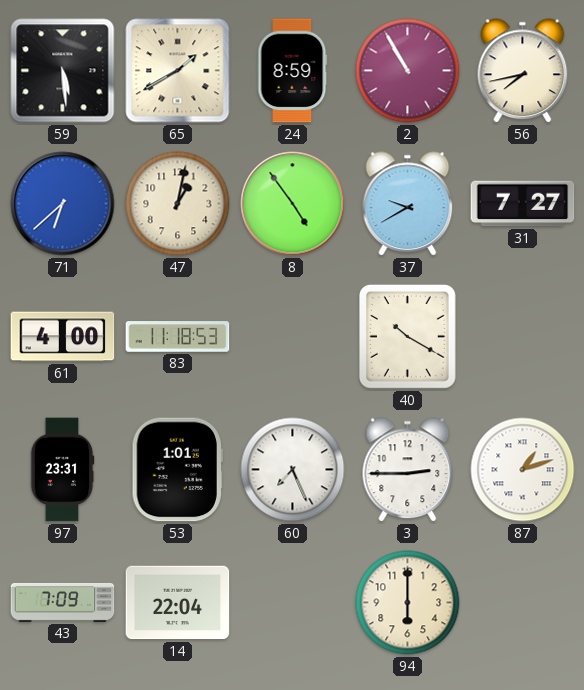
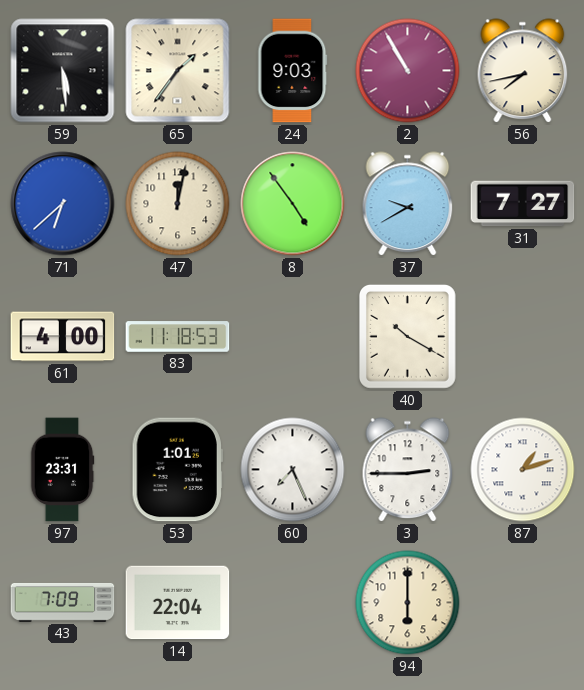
65: 1:40 -> 1:36 (178, 71)
24: 8:59 -> 9:03 (293, 71)
47: 1:02 -> 12:02 (178, 204)
